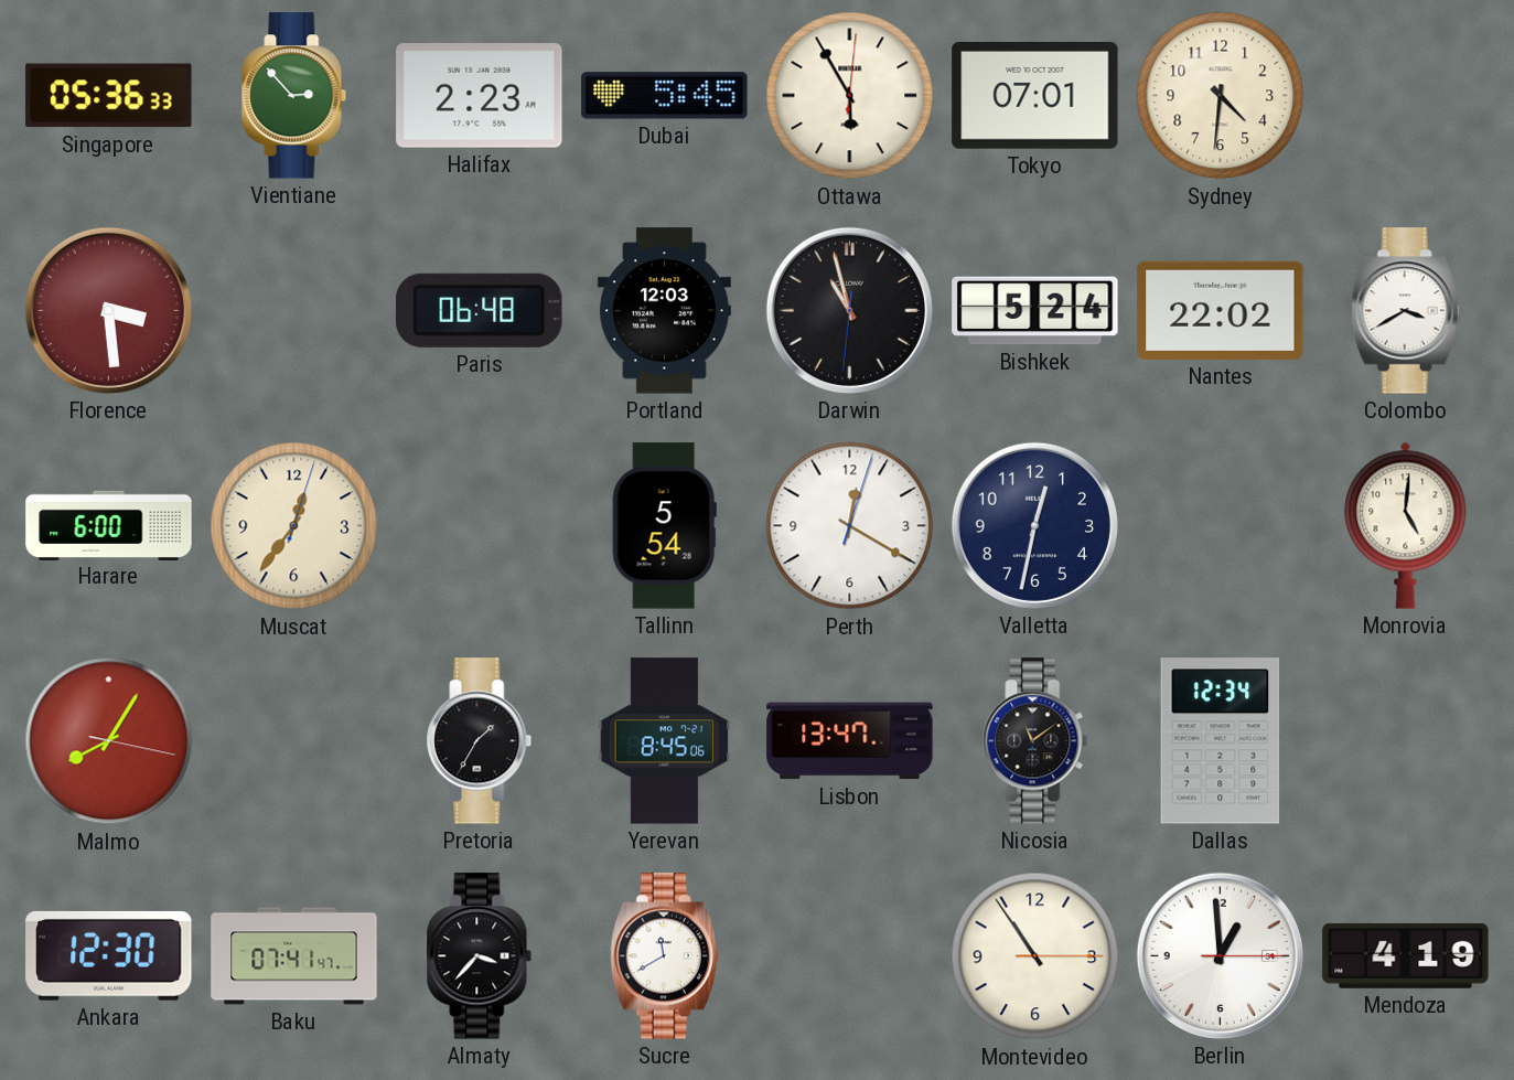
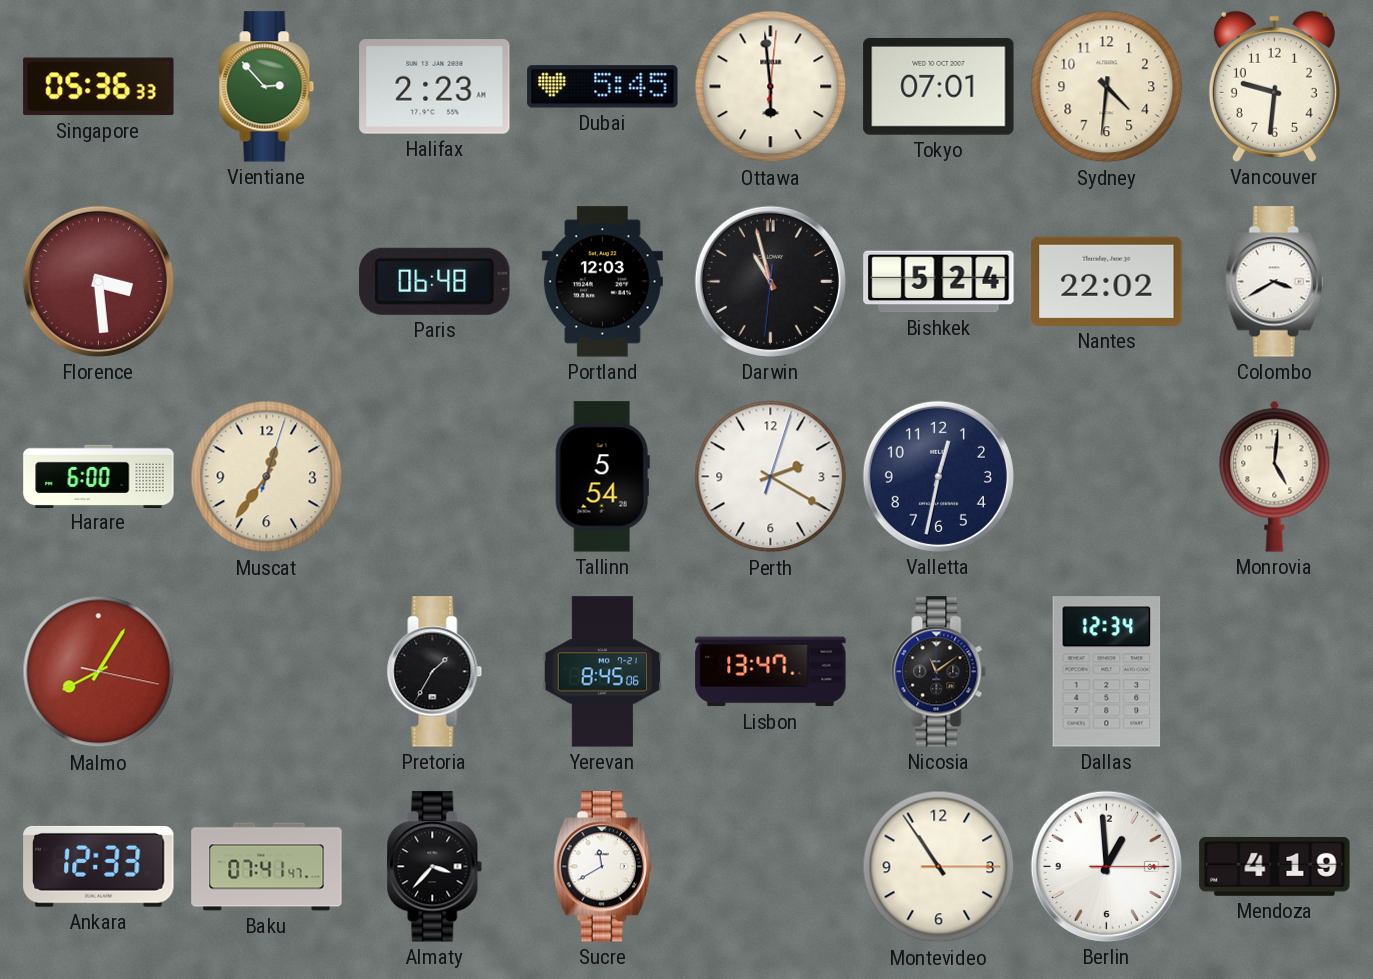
Ottawa: 5:55 -> 5:59 (771, 87)
Vancouver: none -> 9:31 (1274, 86)
Perth: 12:20 -> 2:20 (771, 477)
Ankara: 12:30 -> 12:33 (99, 866)
